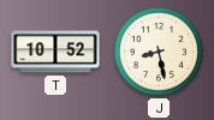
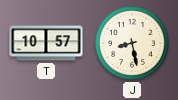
T: 10:52 -> 10:57 (46, 43)
